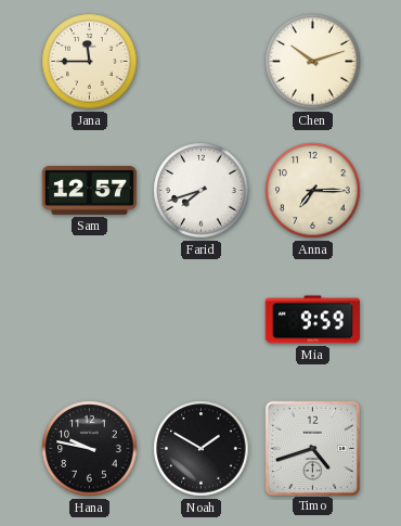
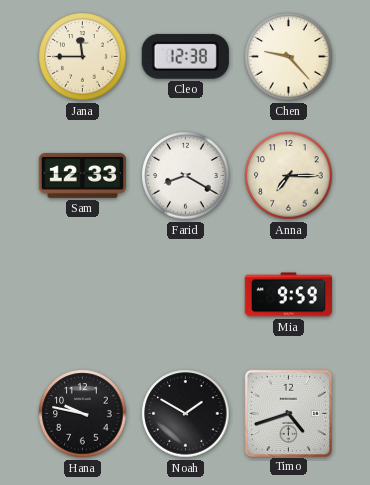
Cleo: none -> 12:38 (185, 56)
Chen: 10:12 -> 9:23 (289, 57)
Sam: 12:57 -> 12:33 (82, 175)
Farid: 7:42 -> 8:20 (186, 176)
